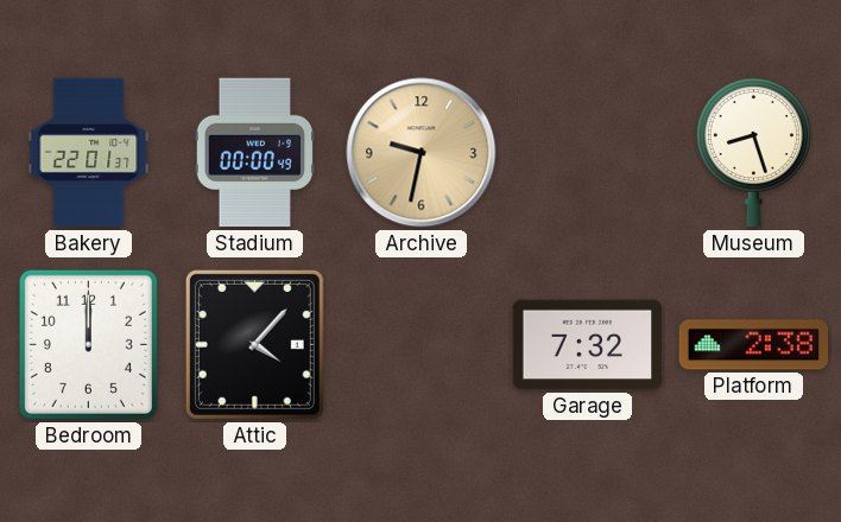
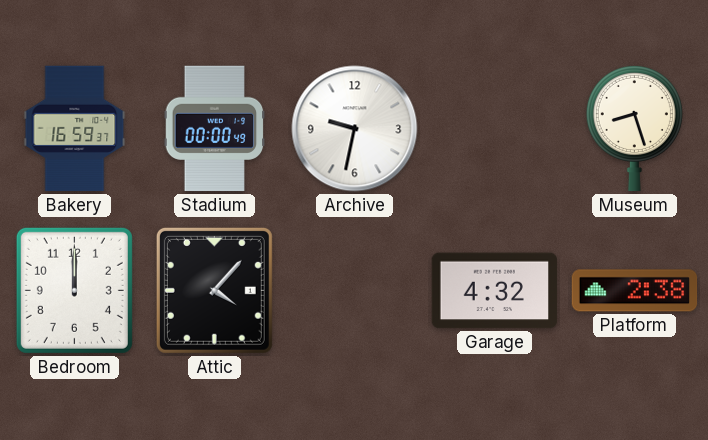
Bakery: 22:01 -> 16:59 (75, 129)
Archive dial: champagne -> white (355, 129)
Garage: 7:32 -> 4:32 (495, 291)
